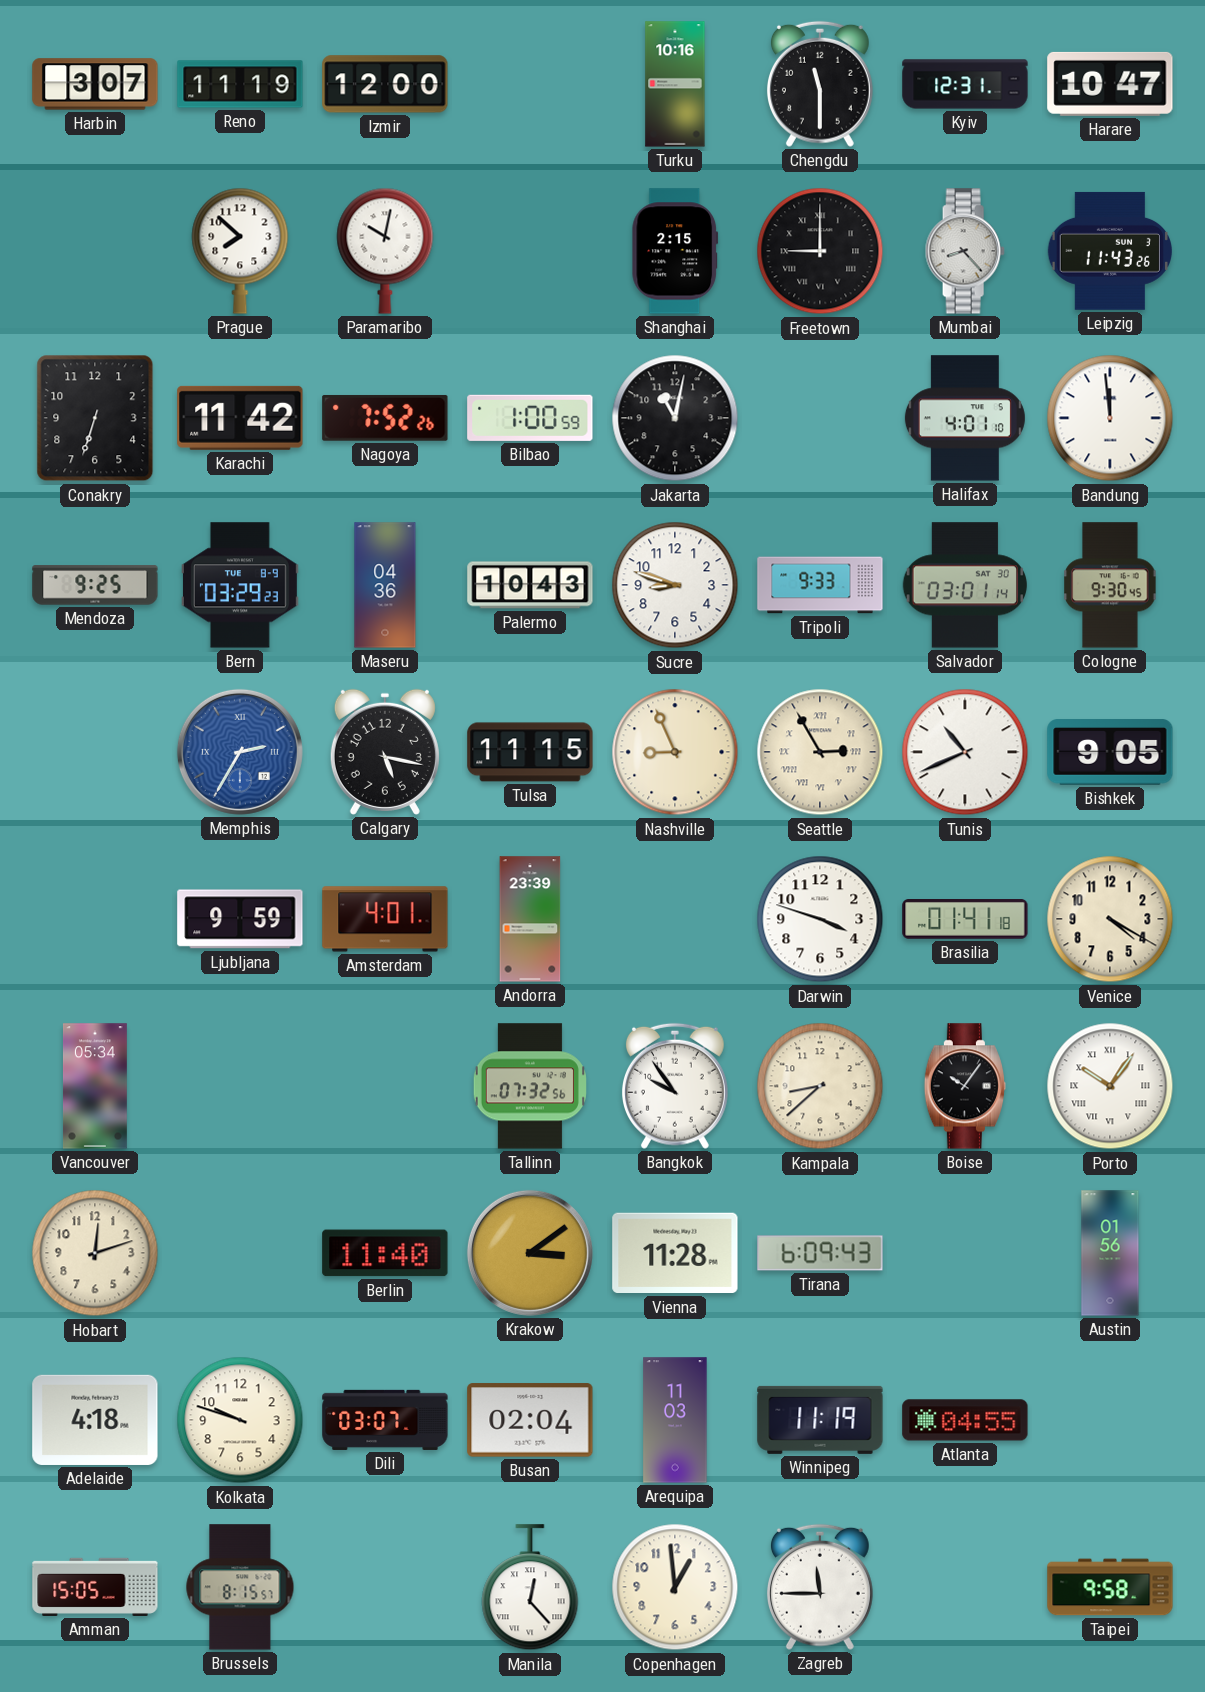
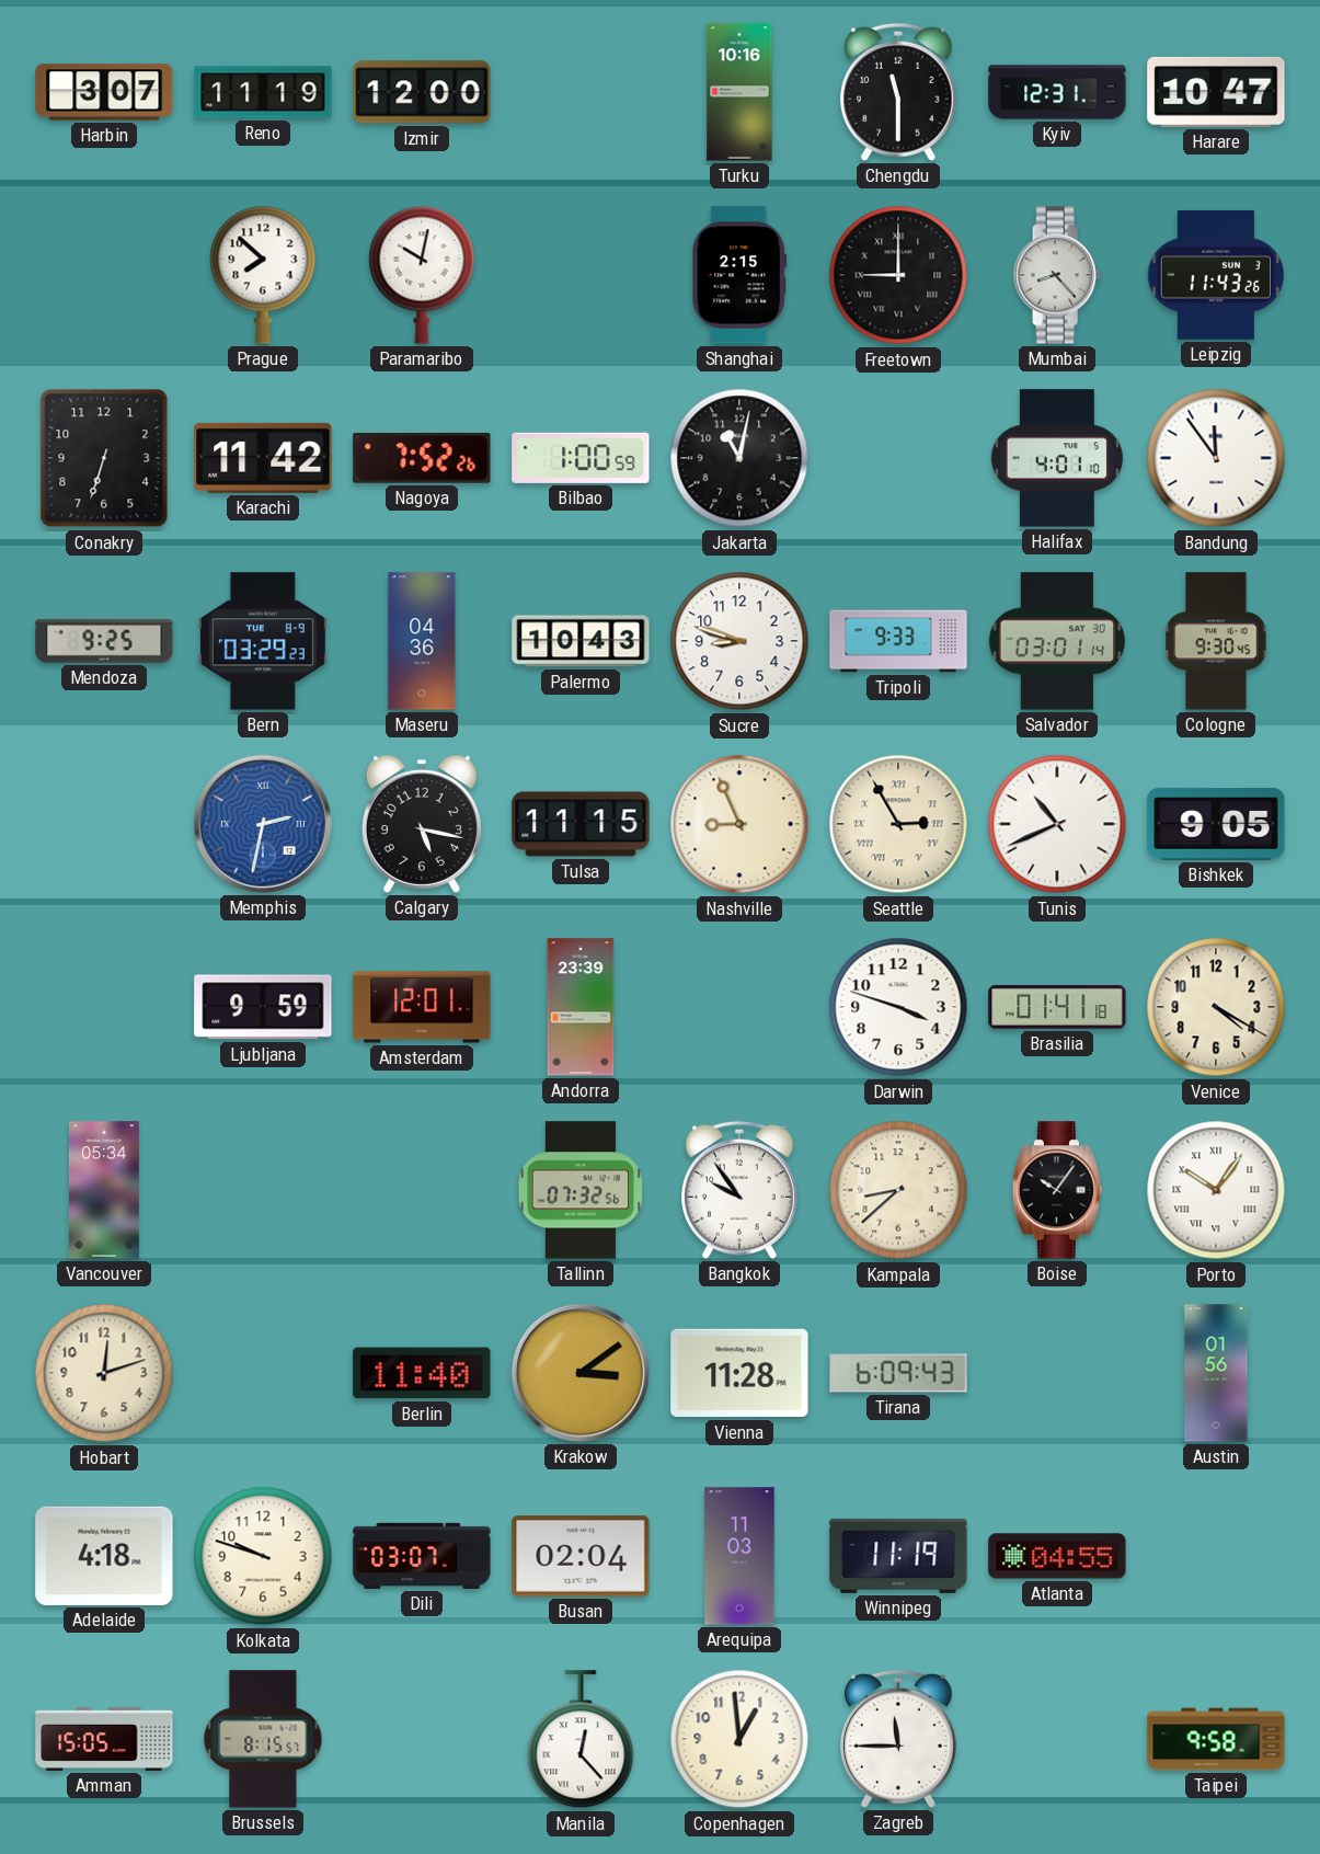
Bandung: 11:59 -> 11:54 (1216, 458)
Memphis: 2:35 -> 2:32 (263, 824)
Amsterdam: 4:01 -> 12:01 (422, 1007)
